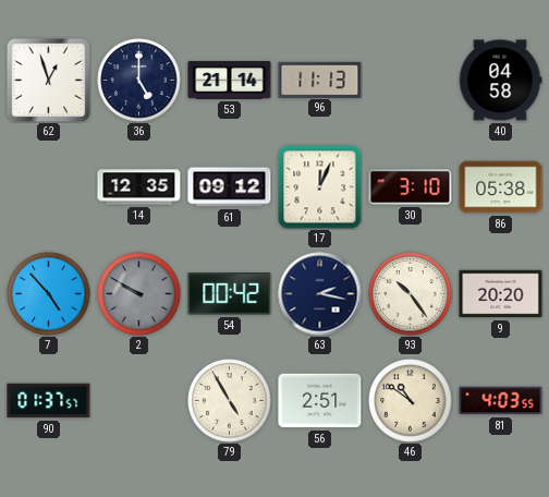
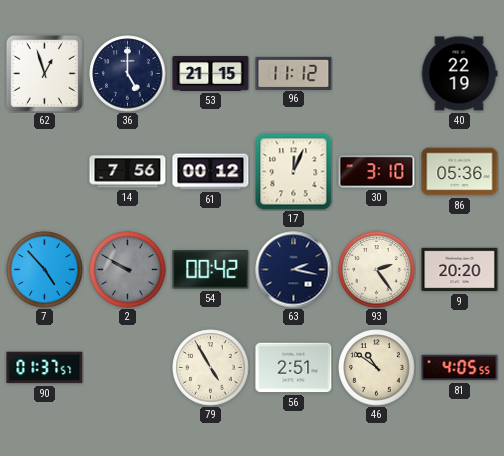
53: 21:14 -> 21:15 (211, 73)
96: 11:13 -> 11:12 (294, 73)
40: 04:58 -> 22:19 (459, 74)
14: 12:35 -> 7:56 (128, 172)
61: 09:12 -> 00:12 (211, 172)
86: 05:38 -> 05:36 (460, 172)
93: 10:24 -> 2:24 (377, 270)
81: 4:03 -> 4:05 (460, 368)
